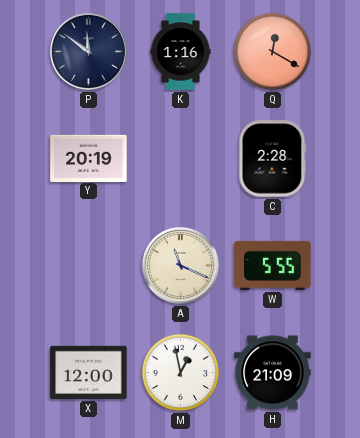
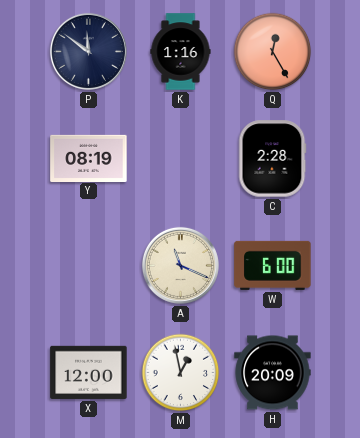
Q: 12:20 -> 12:25 (273, 52)
Y: 20:19 -> 08:19 (89, 158)
W: 5:55 -> 6:00 (273, 265)
H: 21:09 -> 20:09 (273, 373)
